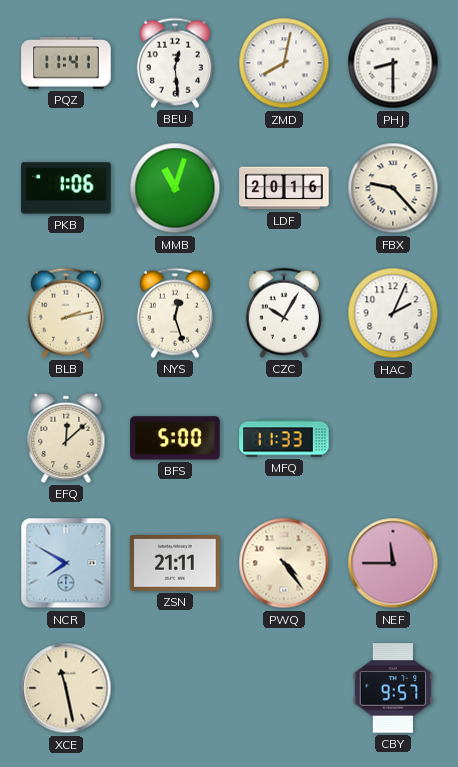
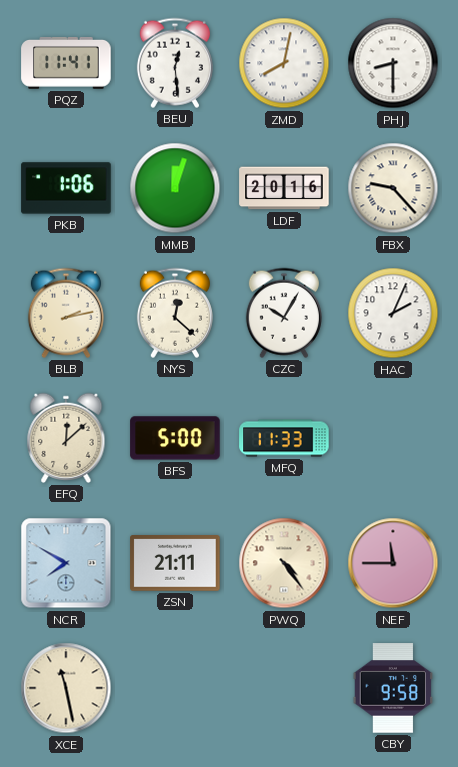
MMB: 11:03 -> 12:03 (175, 188)
NYS: 12:27 -> 12:22 (175, 313)
CBY: 9:57 -> 9:58 (392, 688)
